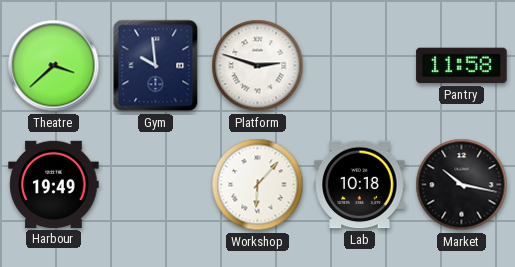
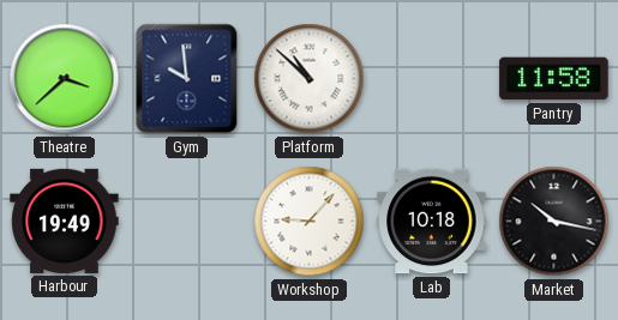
Platform: 2:48 -> 10:52 (310, 79)
Workshop: 6:07 -> 9:07 (310, 222)
